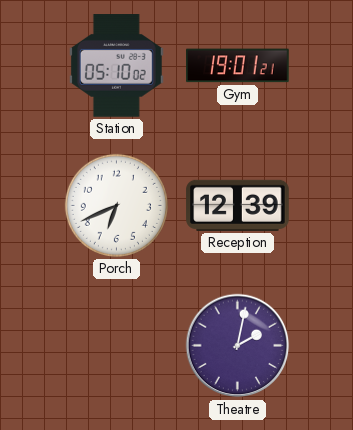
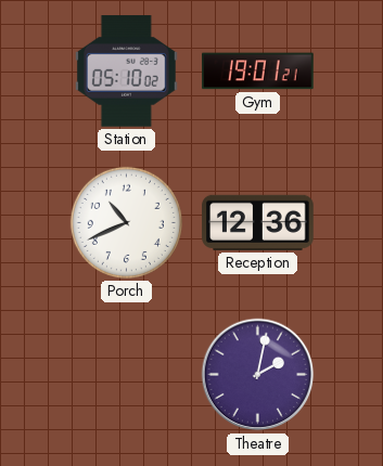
Porch: 6:41 -> 10:41 (126, 222)
Reception: 12:39 -> 12:36 (258, 222)
